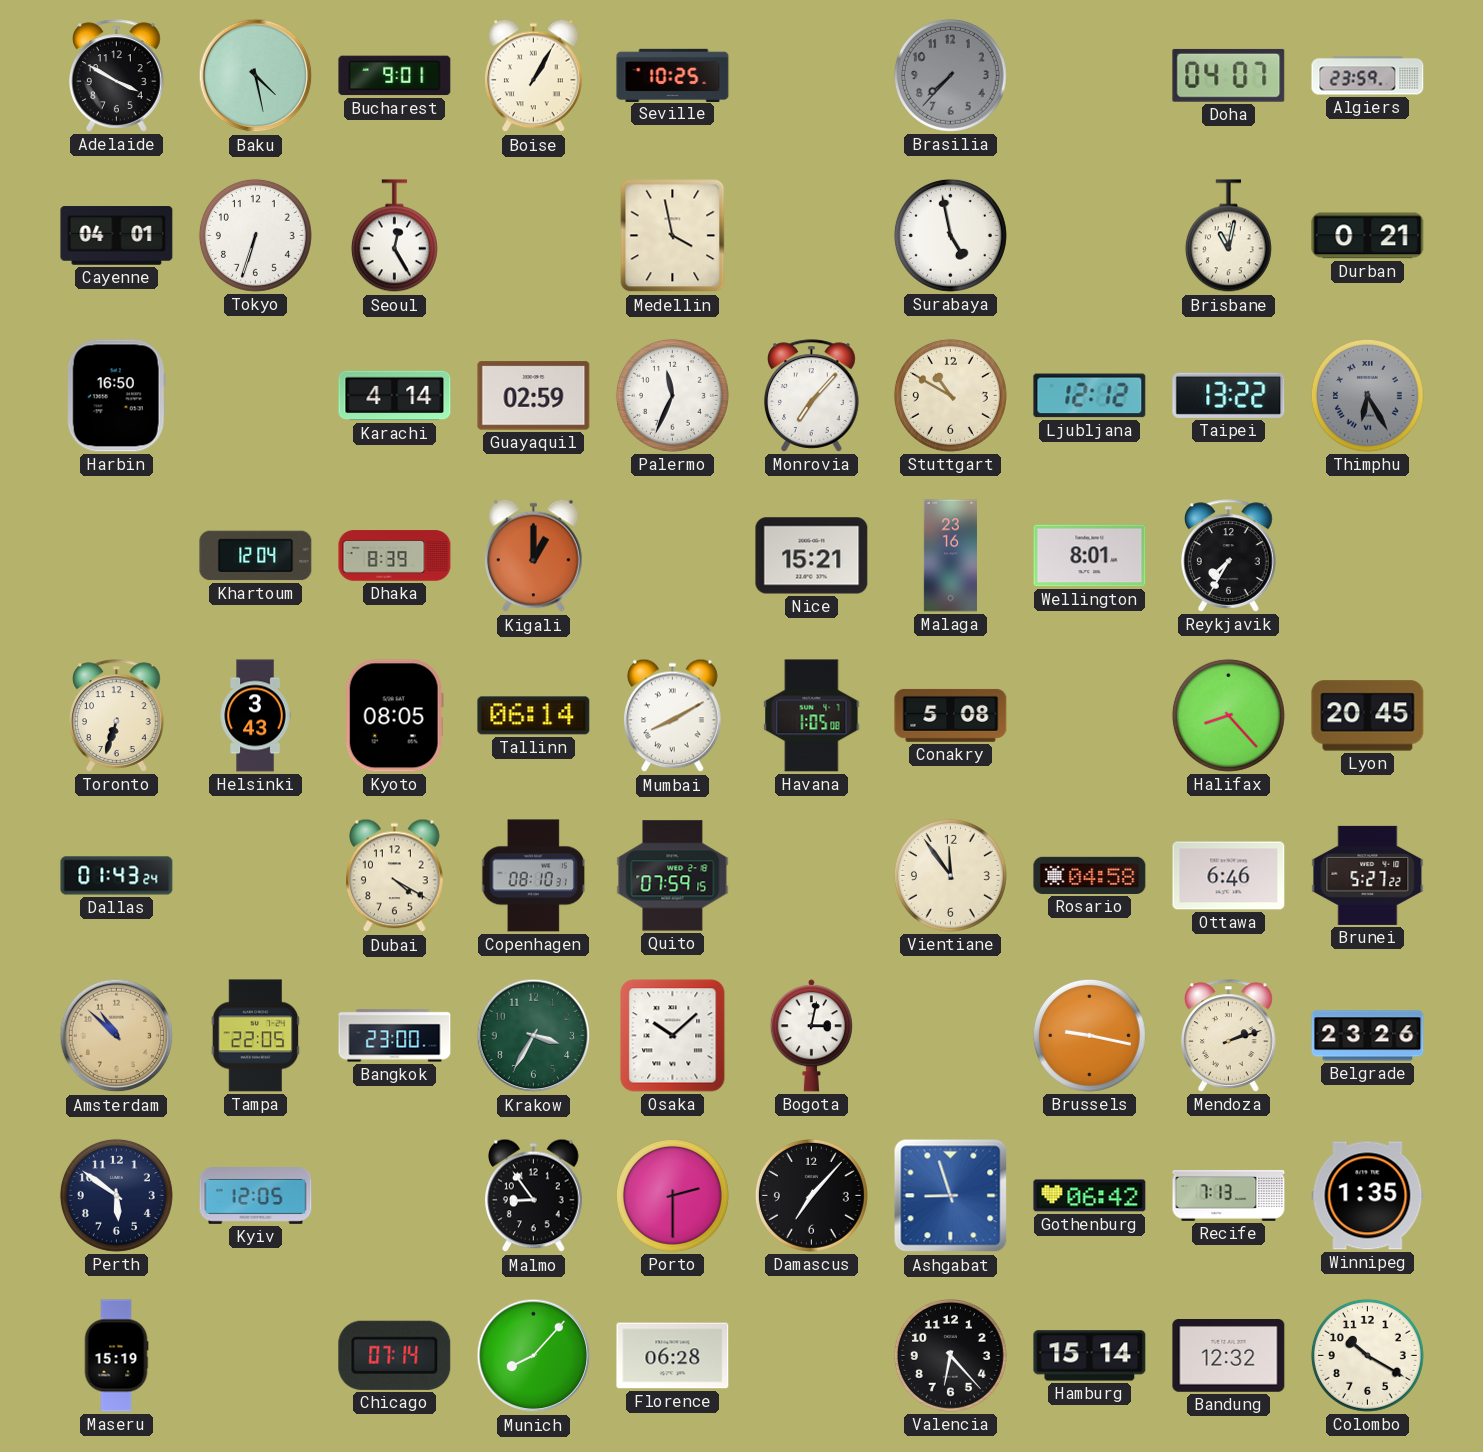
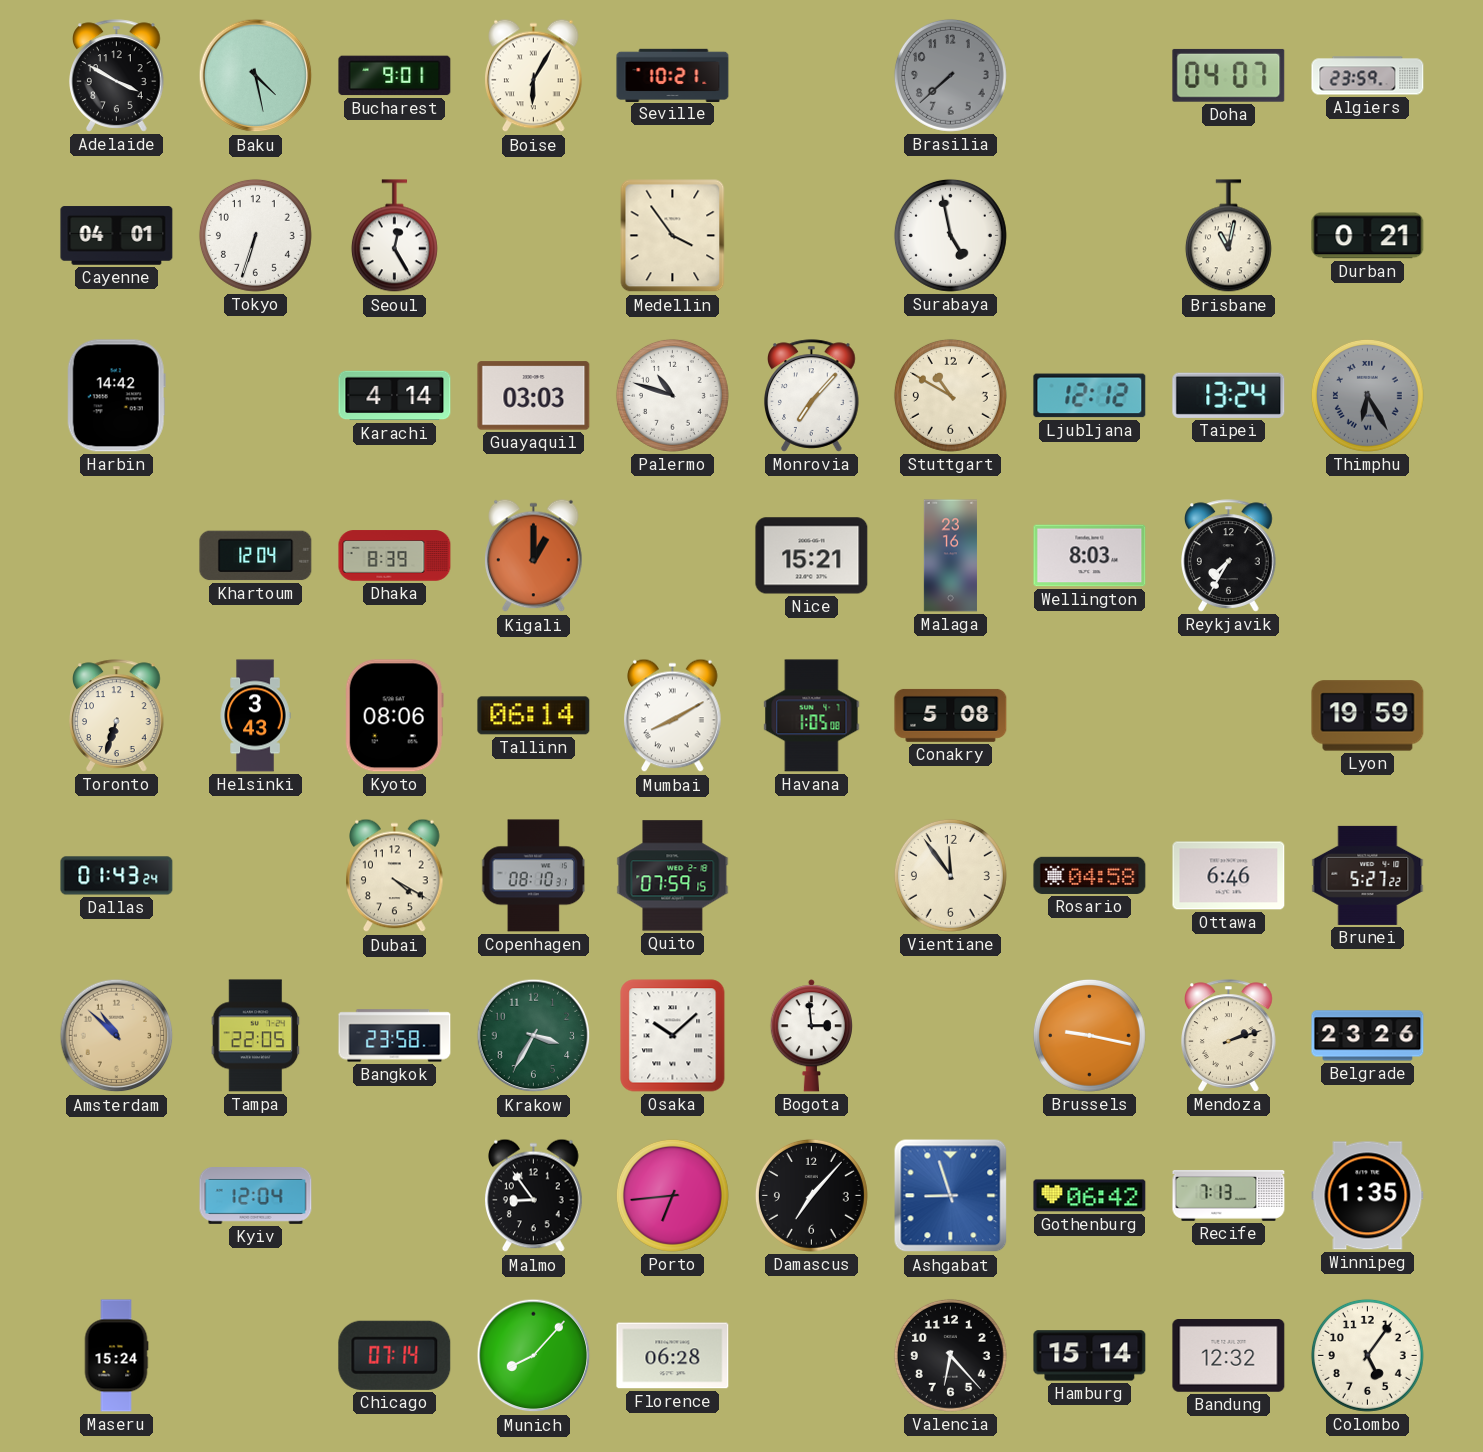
Boise: 1:05 -> 6:05 (534, 76)
Seville: 10:25 -> 10:21 (673, 75)
Brasilia: 7:37 -> 7:38 (950, 75)
Medellin: 3:58 -> 3:54 (673, 236)
Harbin: 16:50 -> 14:42 (116, 396)
Guayaquil: 02:59 -> 03:03 (534, 396)
Palermo: 11:34 -> 10:48 (672, 395)
Taipei: 13:22 -> 13:24 (1229, 395)
Wellington: 8:01 -> 8:03 (1090, 556)
Kyoto: 08:05 -> 08:06 (394, 716)
Halifax: 8:23 -> none (1228, 715)
Lyon: 20:45 -> 19:59 (1368, 716)
Bangkok: 23:00 -> 23:58 (395, 1036)
Bogota: 3:02 -> 2:59 (811, 1036)
Perth: 5:51 -> none (116, 1195)
Kyiv: 12:05 -> 12:04 (256, 1196)
Porto: 2:30 -> 6:44 (672, 1195)
Maseru: 15:19 -> 15:24 (116, 1356)
Colombo: 10:20 -> 5:06 (1367, 1355)
